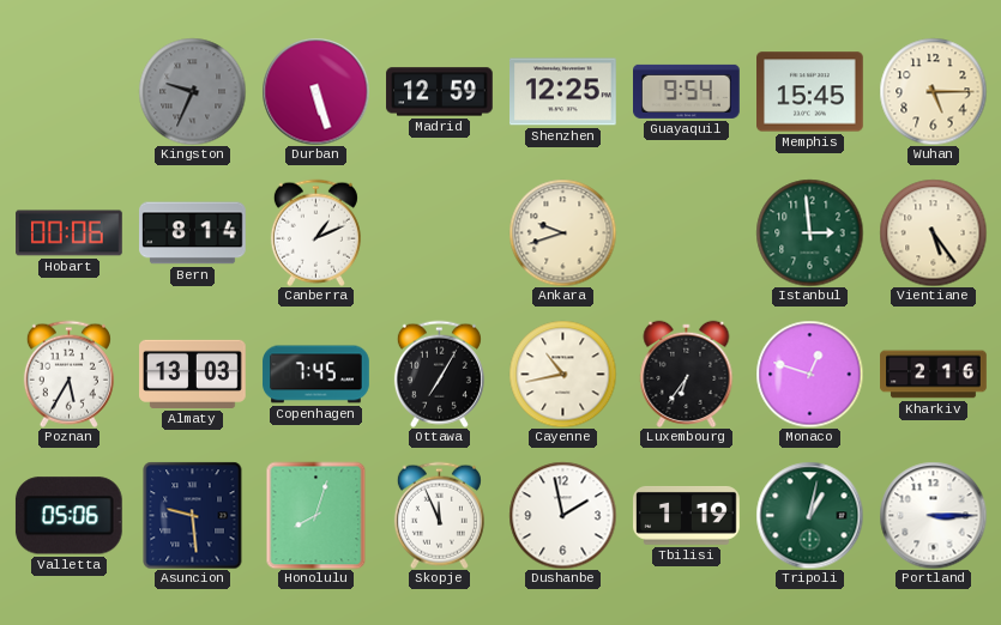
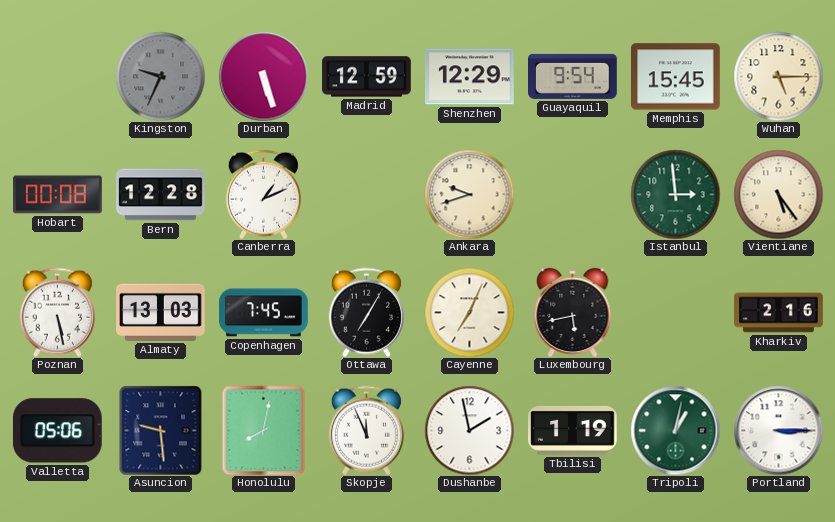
Shenzhen: 12:25 -> 12:29 (470, 77)
Hobart: 00:06 -> 00:08 (58, 195)
Bern: 8:14 -> 12:28 (161, 195)
Poznan: 5:35 -> 5:28 (57, 312)
Cayenne: 10:43 -> 7:04 (469, 312)
Luxembourg: 6:36 -> 5:43 (573, 312)
Monaco: 12:48 -> none (809, 374)
Honolulu: 8:03 -> 8:02 (264, 430)
